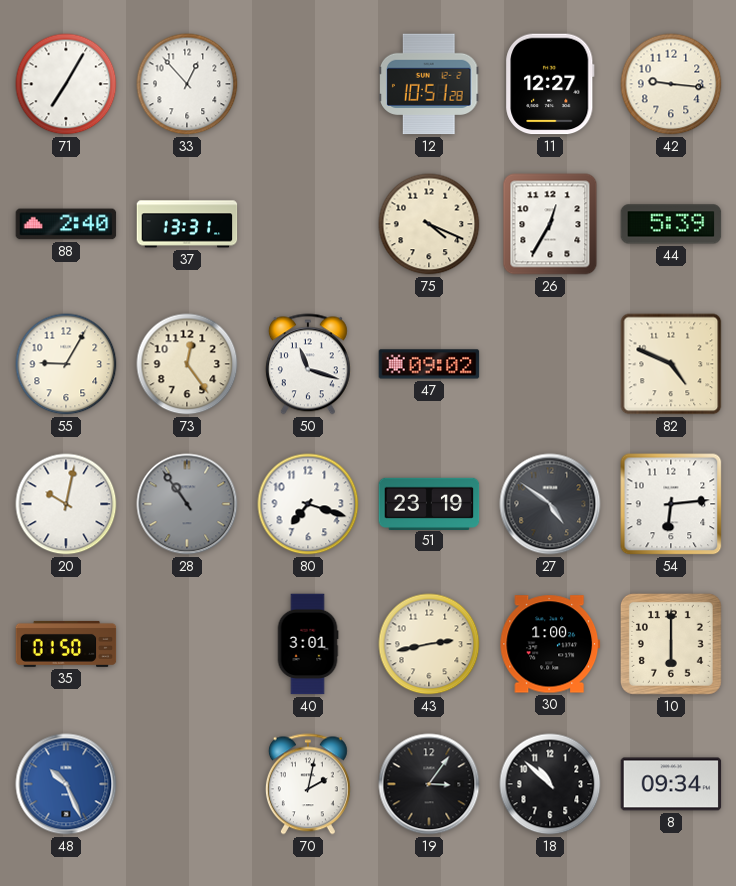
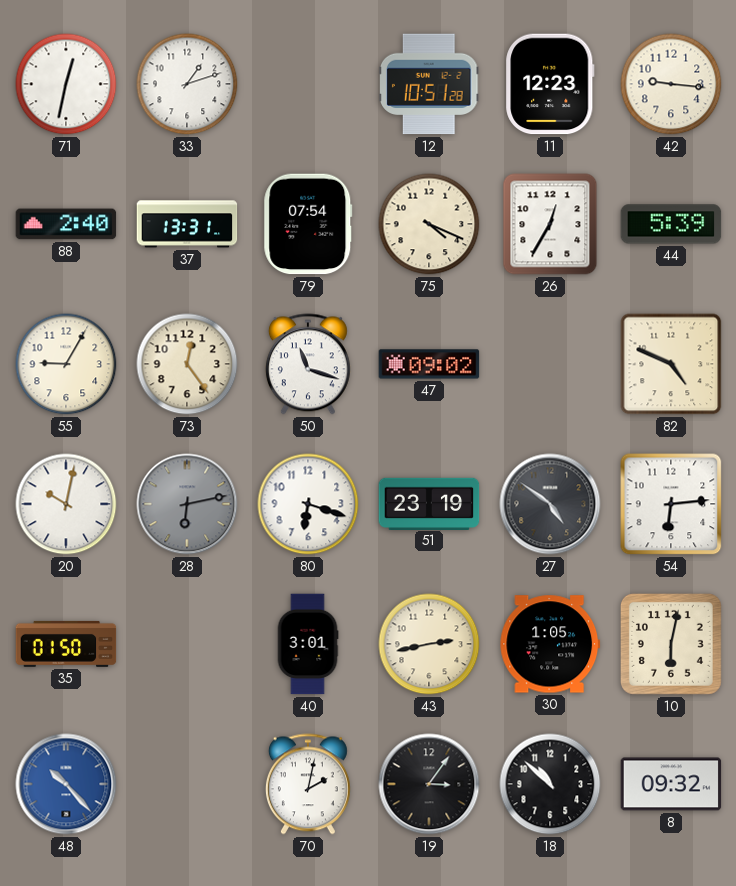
71: 7:05 -> 12:32 (66, 84)
33: 12:53 -> 1:12 (187, 84)
11: 12:27 -> 12:23 (550, 84)
79: none -> 07:54 (308, 224)
28: 10:54 -> 6:13 (187, 504)
80: 7:18 -> 6:18 (308, 504)
30: 1:00 -> 1:05 (550, 644)
10: 6:00 -> 6:02 (671, 644)
48: 10:26 -> 10:23 (66, 784)
8: 09:34 -> 09:32 (671, 784)
